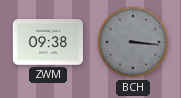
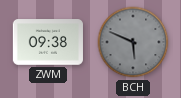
BCH: 3:16 -> 5:49 (133, 42)
